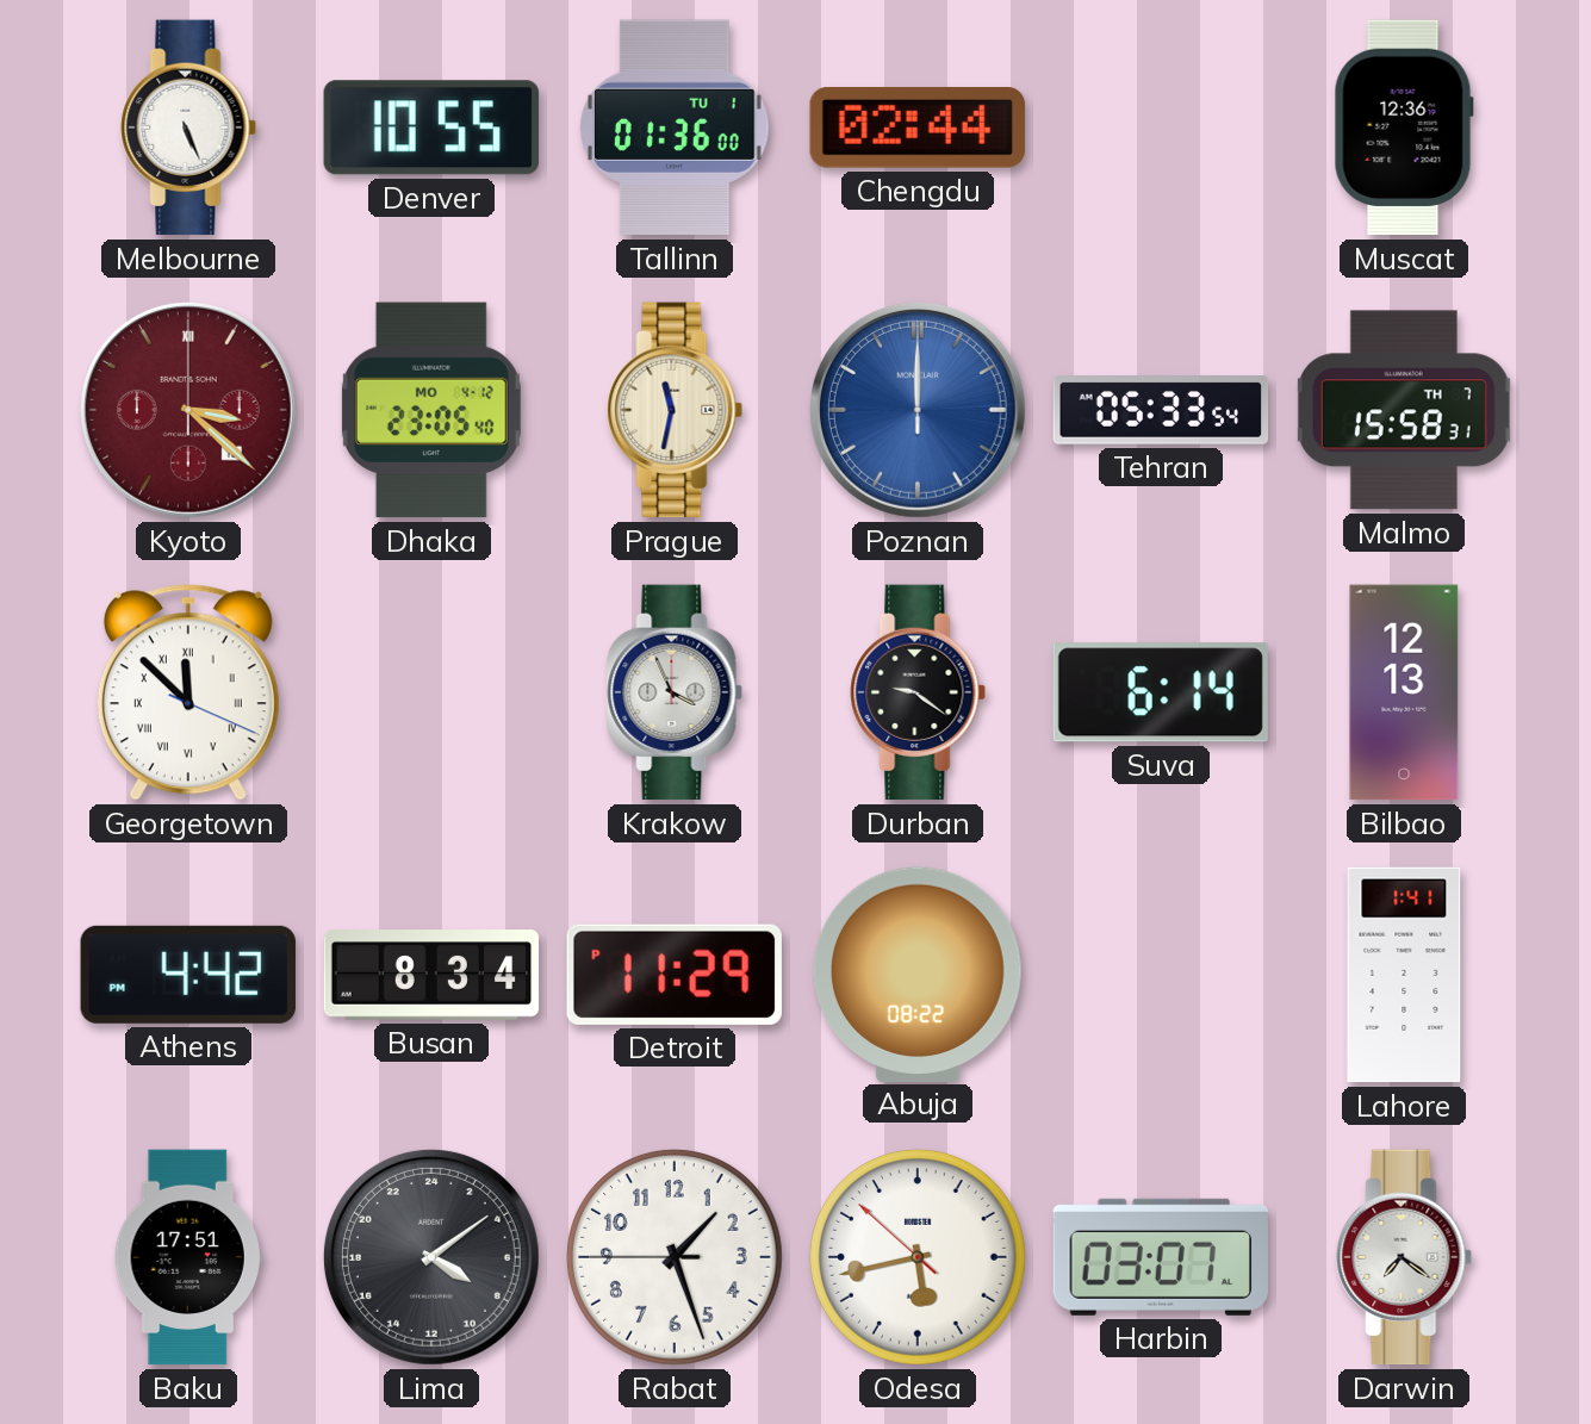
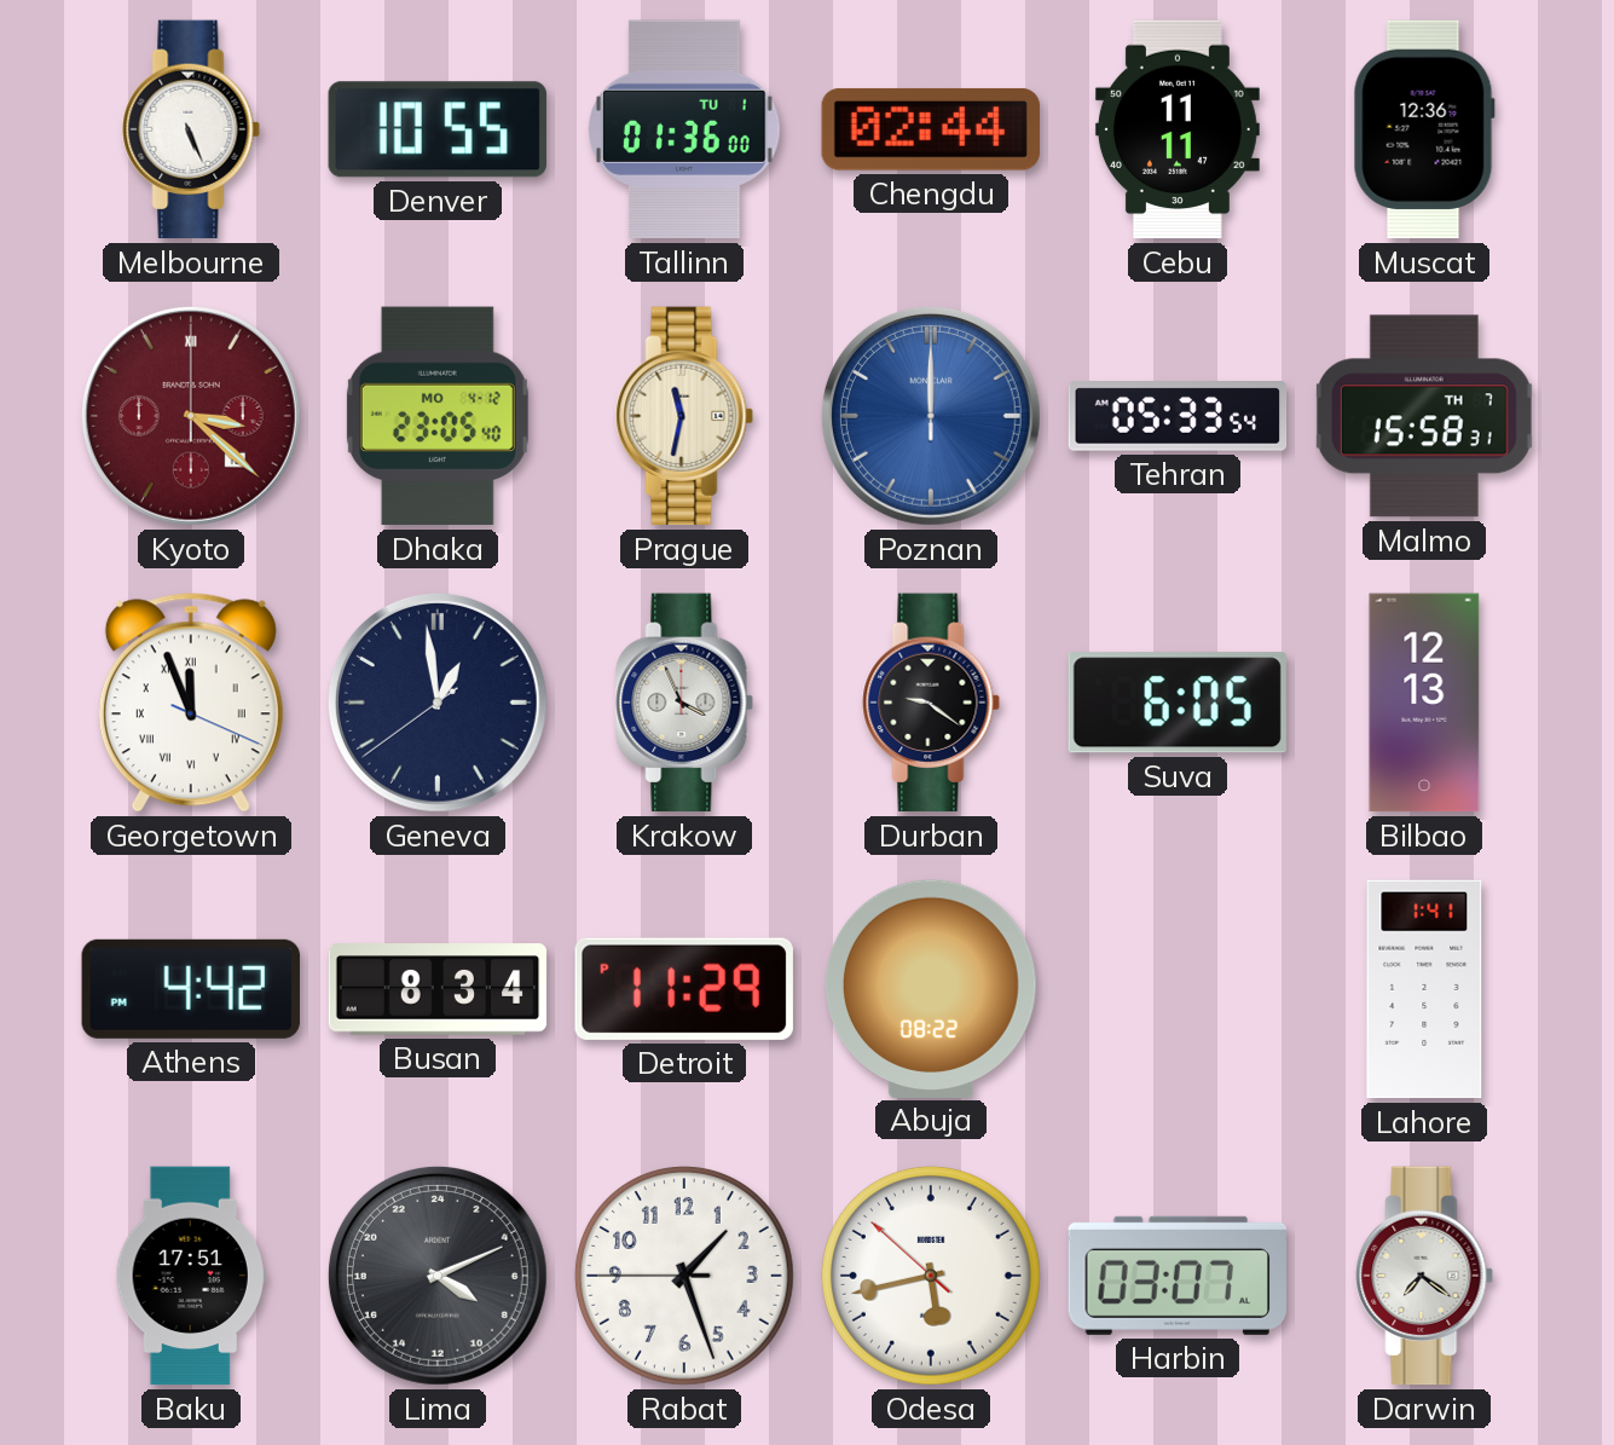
Cebu: none -> 11:11 (1178, 129)
Georgetown: 11:52 -> 11:56 (191, 703)
Geneva: none -> 12:58 (438, 703)
Suva: 6:14 -> 6:05 (1178, 703)
Lima: 8:09 -> 8:11 (438, 1276)
